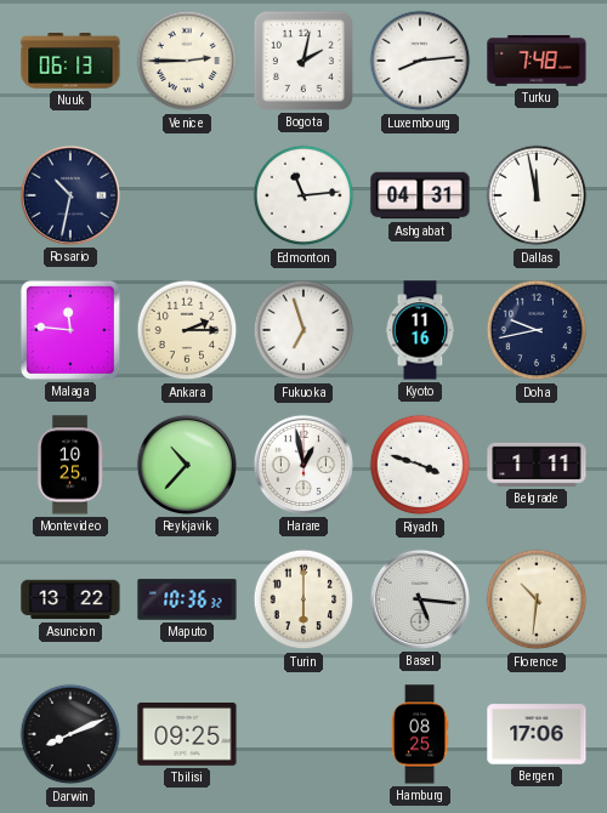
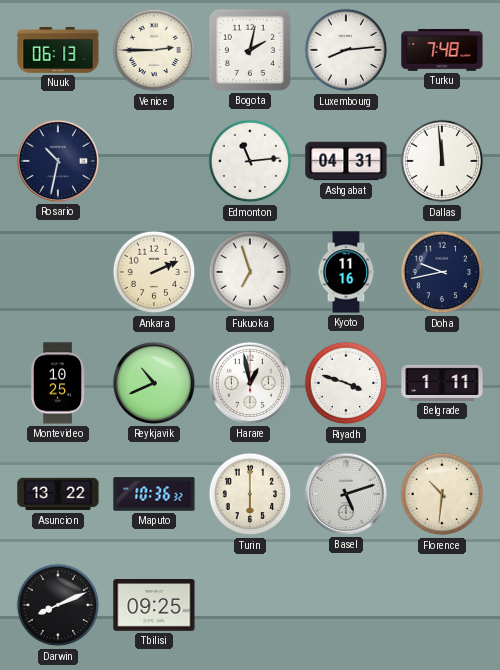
Dallas: 11:58 -> 11:59 (442, 161)
Malaga: 11:46 -> none (70, 330)
Ankara: 2:15 -> 2:11 (154, 272)
Reykjavik: 10:37 -> 10:41 (154, 383)
Basel: 5:16 -> 5:12 (346, 494)
Hamburg: 08:25 -> none (420, 734)
Bergen: 17:06 -> none (537, 734)
